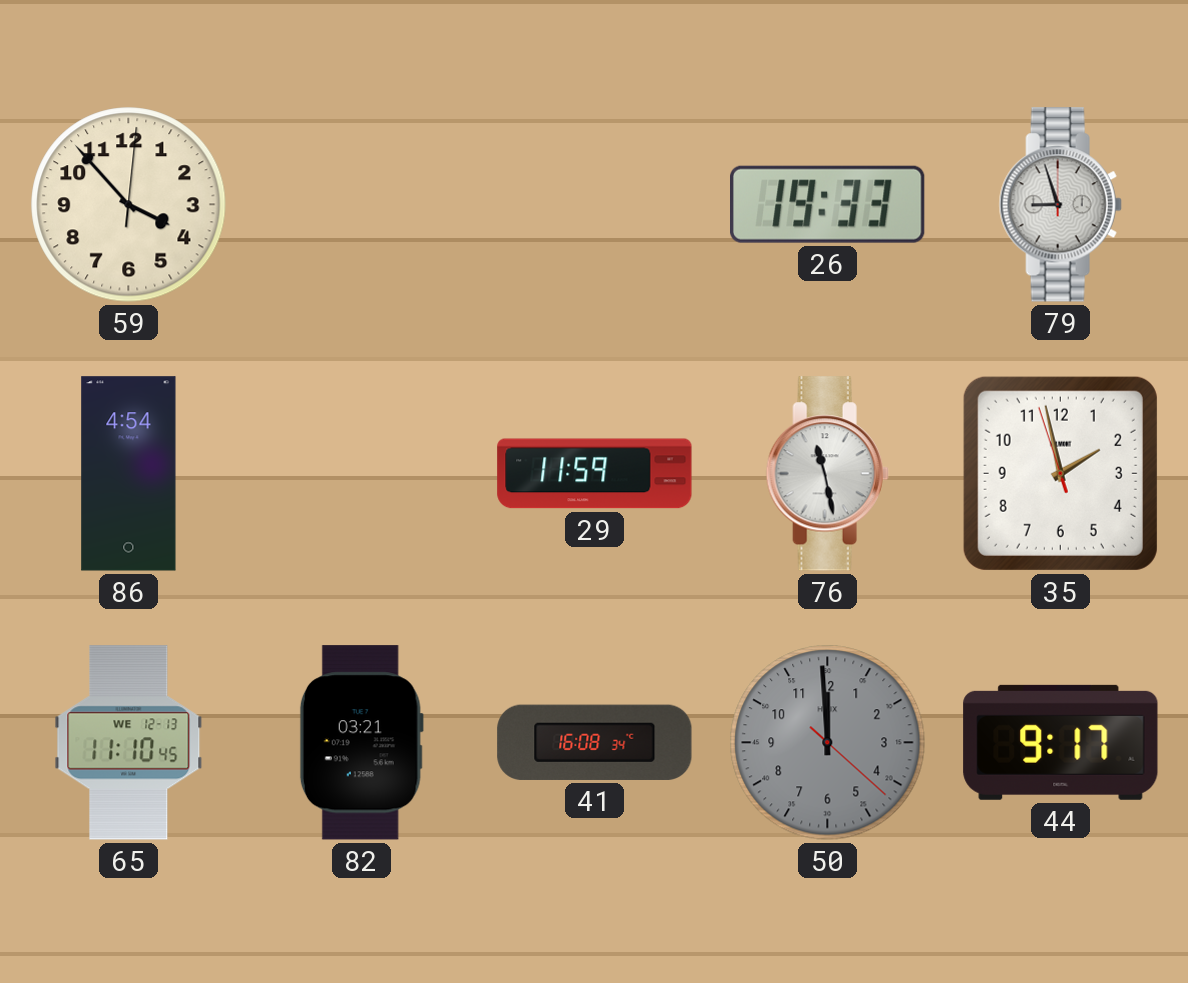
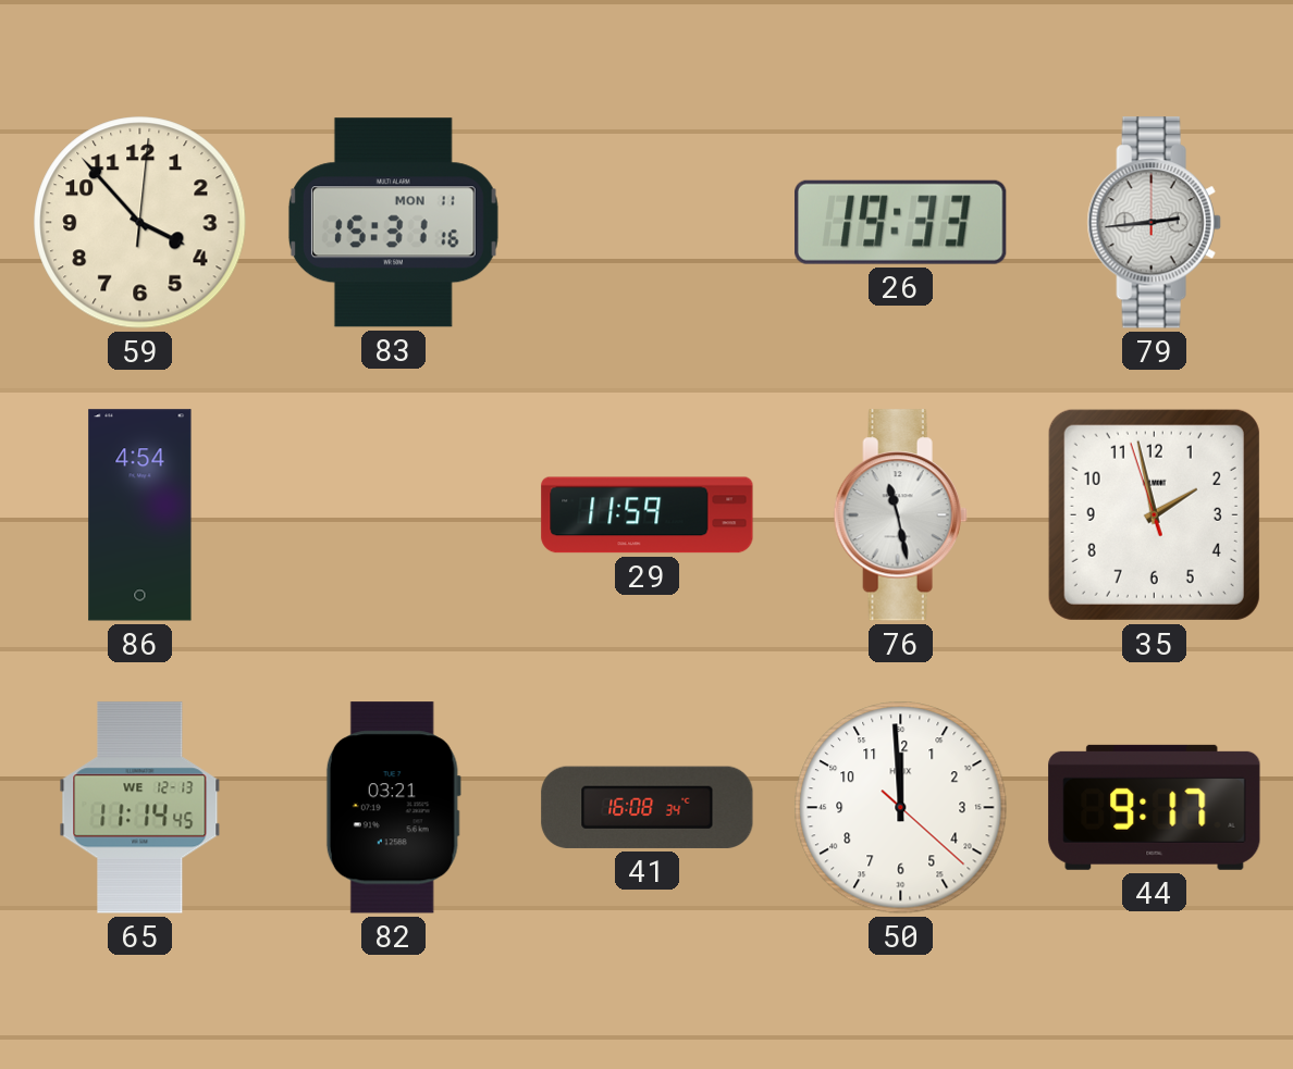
83: none -> 15:31 (393, 223)
79: 8:57 -> 2:44 (1154, 223)
65: 11:10 -> 11:14 (140, 808)
50 dial: grey -> white (901, 808)
